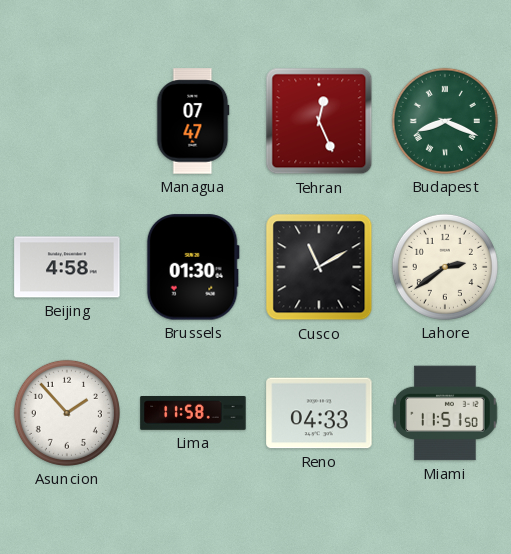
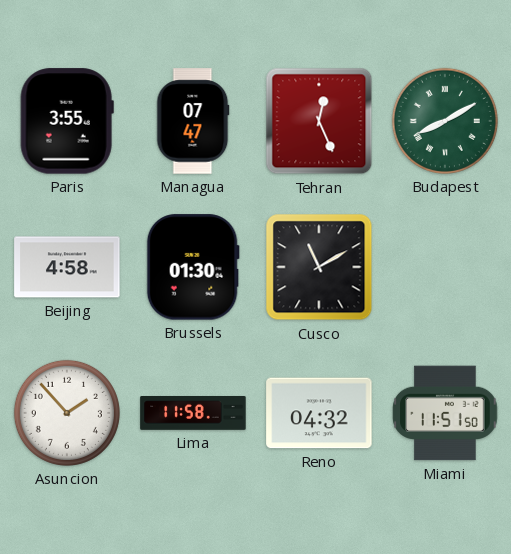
Paris: none -> 3:55 (67, 121)
Budapest: 8:19 -> 8:10 (445, 121)
Lahore: 2:39 -> none (445, 267)
Reno: 04:33 -> 04:32 (319, 413)
